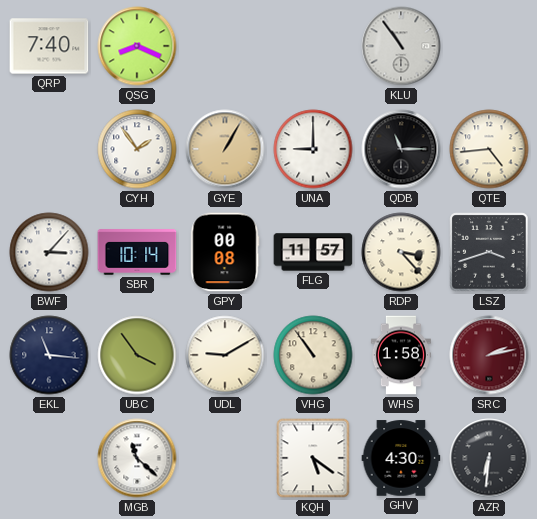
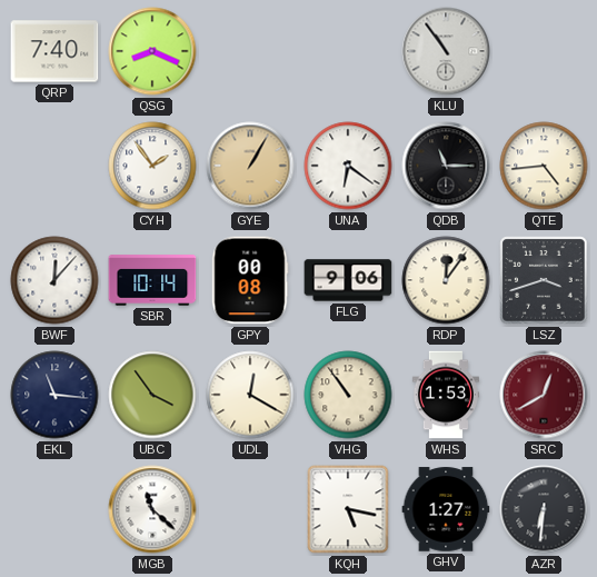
UNA: 9:00 -> 6:21 (348, 166)
BWF: 3:07 -> 12:07 (54, 280)
FLG: 11:57 -> 9:06 (348, 280)
RDP: 3:23 -> 12:06 (446, 280)
UDL: 9:10 -> 12:20 (250, 395)
WHS: 1:58 -> 1:53 (446, 395)
SRC: 2:13 -> 12:40 (544, 395)
KQH: 5:21 -> 5:17 (348, 509)
GHV: 4:30 -> 1:27 (446, 509)
